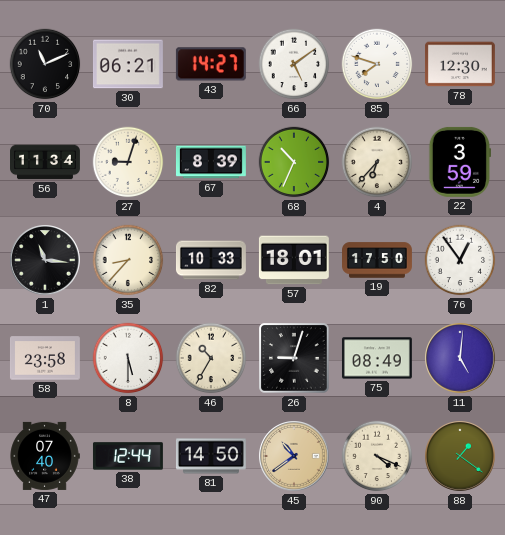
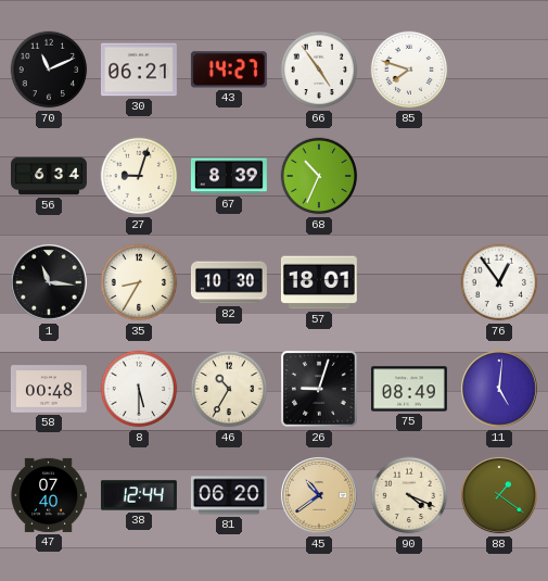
66: 5:09 -> 4:54 (319, 70)
78: 12:30 -> none (460, 64)
56: 11:34 -> 6:34 (50, 176)
4: 6:37 -> none (377, 162)
22: 3:59 -> none (459, 162)
35: 8:37 -> 8:35 (139, 282)
82: 10:33 -> 10:30 (229, 282)
19: 17:50 -> none (378, 260)
58: 23:58 -> 00:48 (49, 389)
81: 14:50 -> 06:20 (229, 495)
